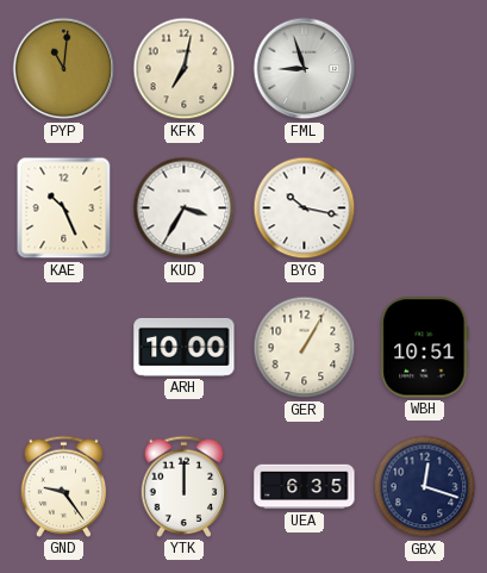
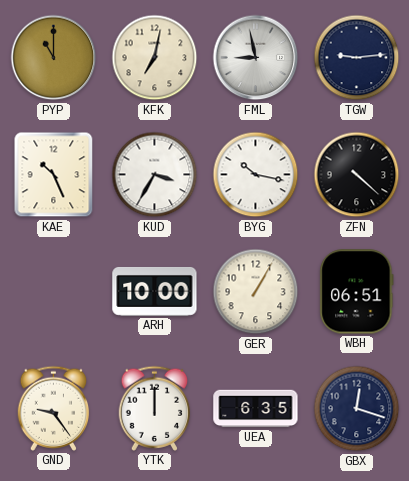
PYP: 11:01 -> 11:00 (54, 58)
FML: 8:57 -> 8:58 (256, 58)
TGW: none -> 9:14 (357, 58)
ZFN: none -> 4:22 (357, 175)
WBH: 10:51 -> 06:51 (357, 292)
